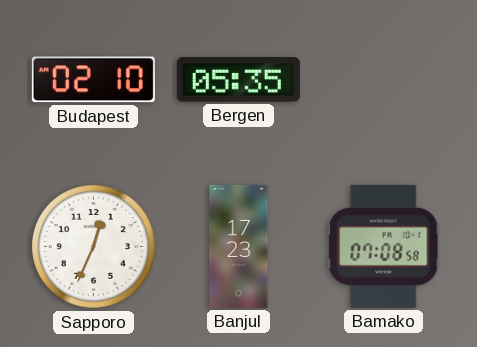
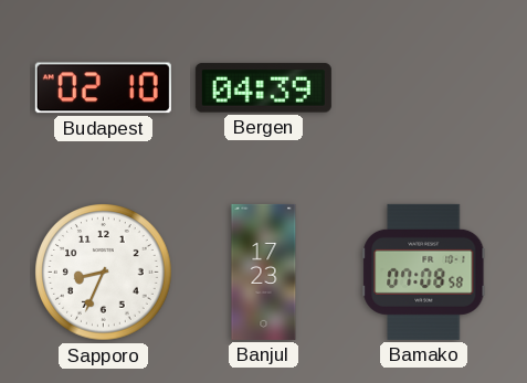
Bergen: 05:35 -> 04:39 (263, 88)
Sapporo: 12:34 -> 8:34 (104, 273)
